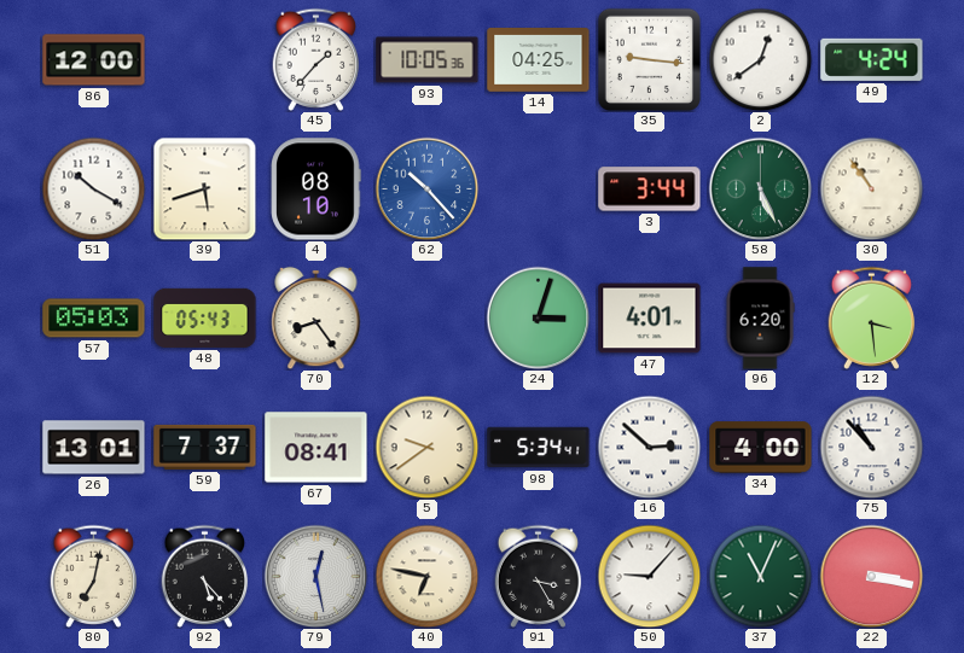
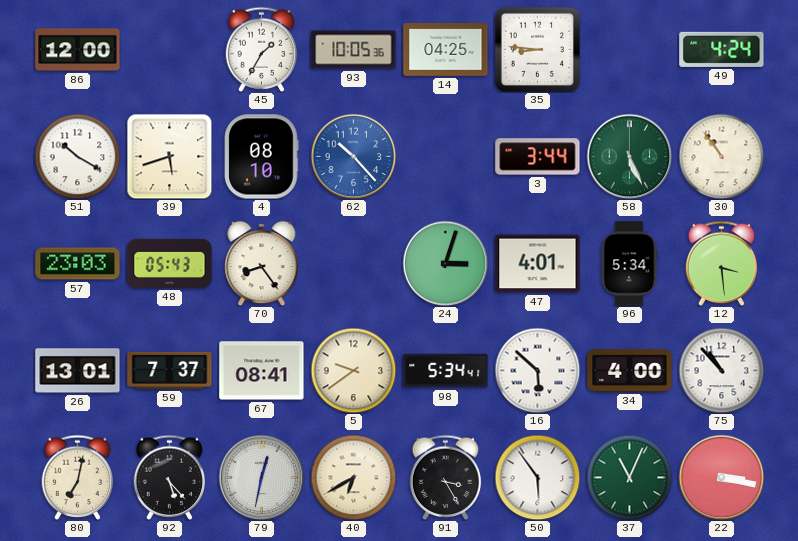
45: 1:37 -> 1:35 (262, 49)
35: 9:16 -> 8:46 (537, 49)
2: 12:39 -> none (760, 59)
57: 05:03 -> 23:03 (78, 264)
96: 6:20 -> 5:34 (629, 264)
16: 2:52 -> 5:52 (537, 370)
79: 12:28 -> 12:32 (261, 477)
40: 6:47 -> 6:40 (353, 477)
50: 9:07 -> 5:54 (537, 477)
